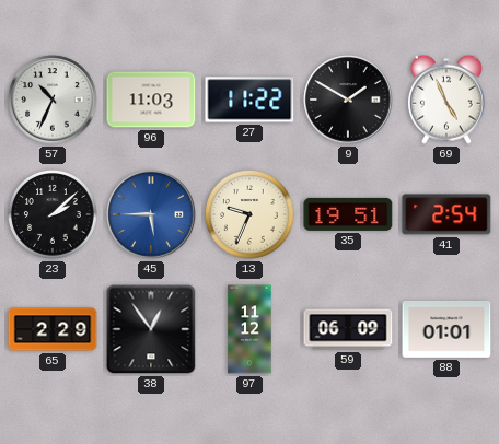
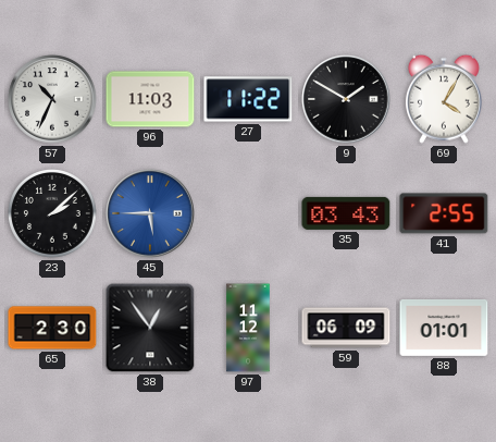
69: 4:56 -> 4:05 (444, 99)
13: 9:34 -> none (251, 215)
35: 19:51 -> 03:43 (346, 213)
41: 2:54 -> 2:55 (444, 213)
65: 2:29 -> 2:30 (52, 328)
